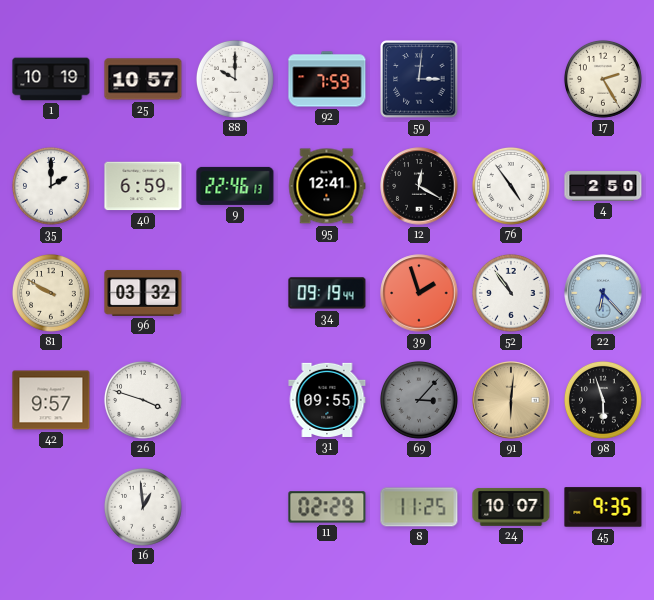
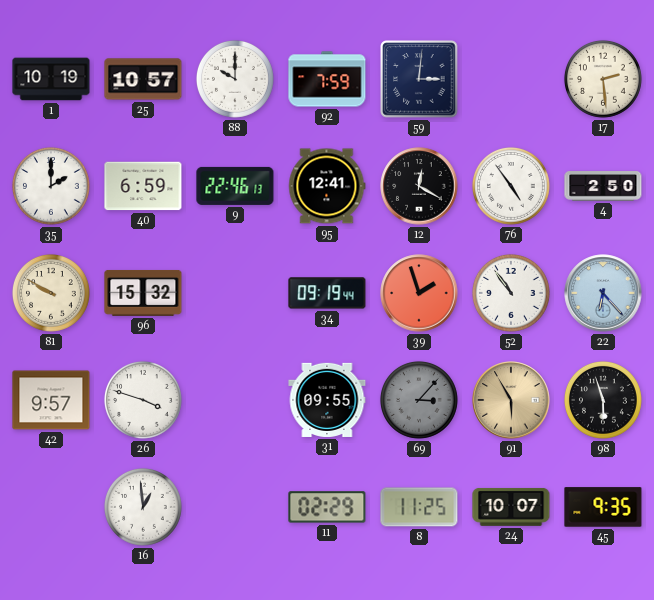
17: 2:25 -> 2:29 (603, 79)
96: 03:32 -> 15:32 (143, 293)
91: 6:01 -> 5:55 (511, 400)
